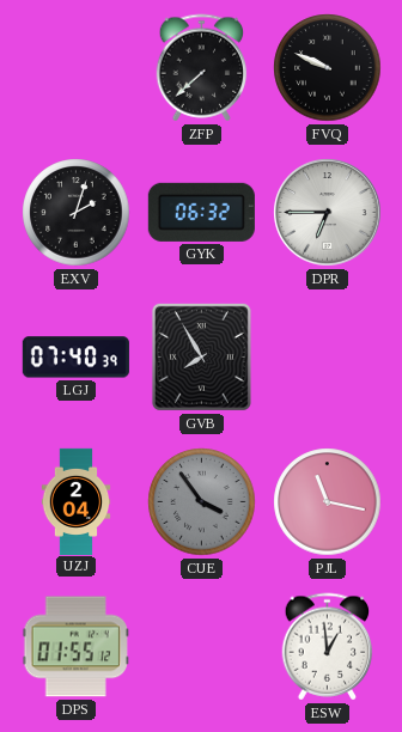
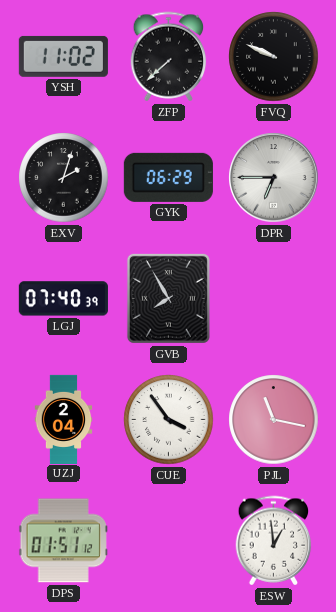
YSH: none -> 11:02 (63, 56)
GYK: 06:32 -> 06:29 (168, 177)
CUE dial: grey -> white (169, 420)
DPS: 01:55 -> 01:51 (63, 541)
